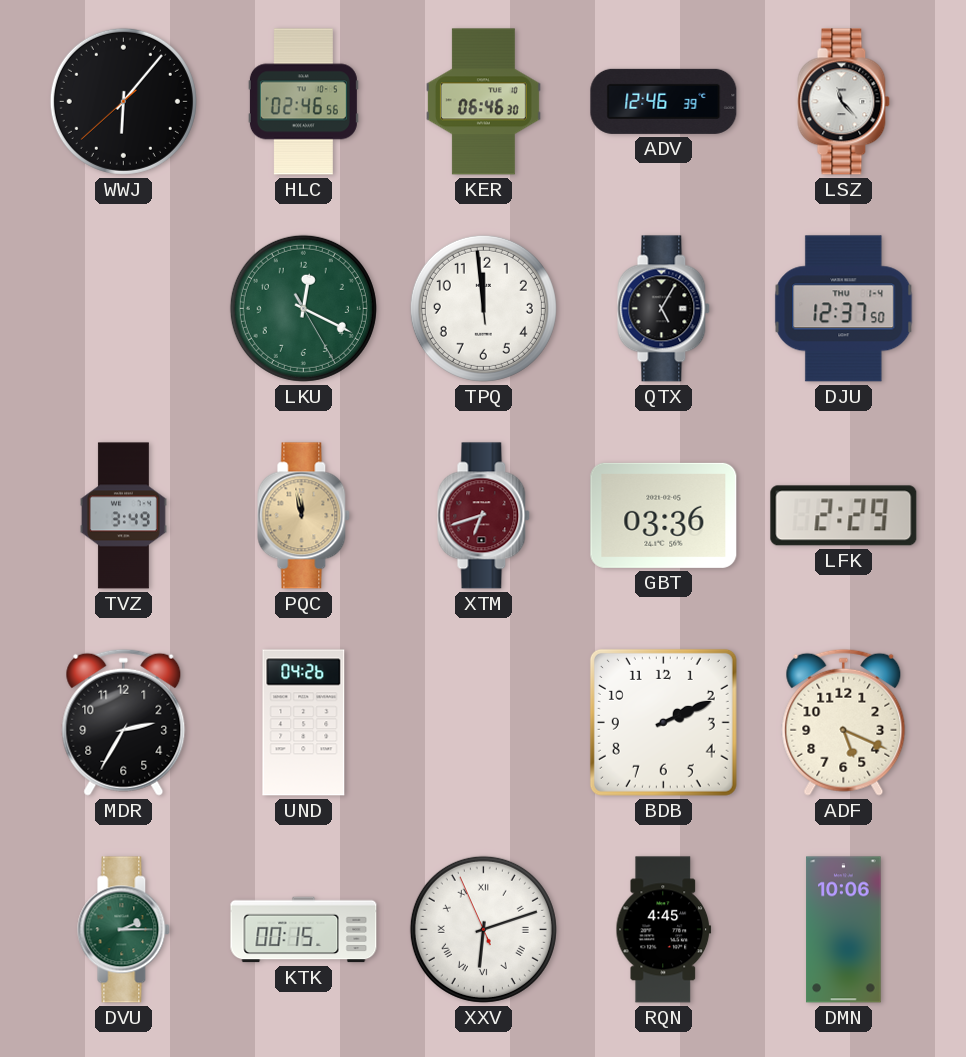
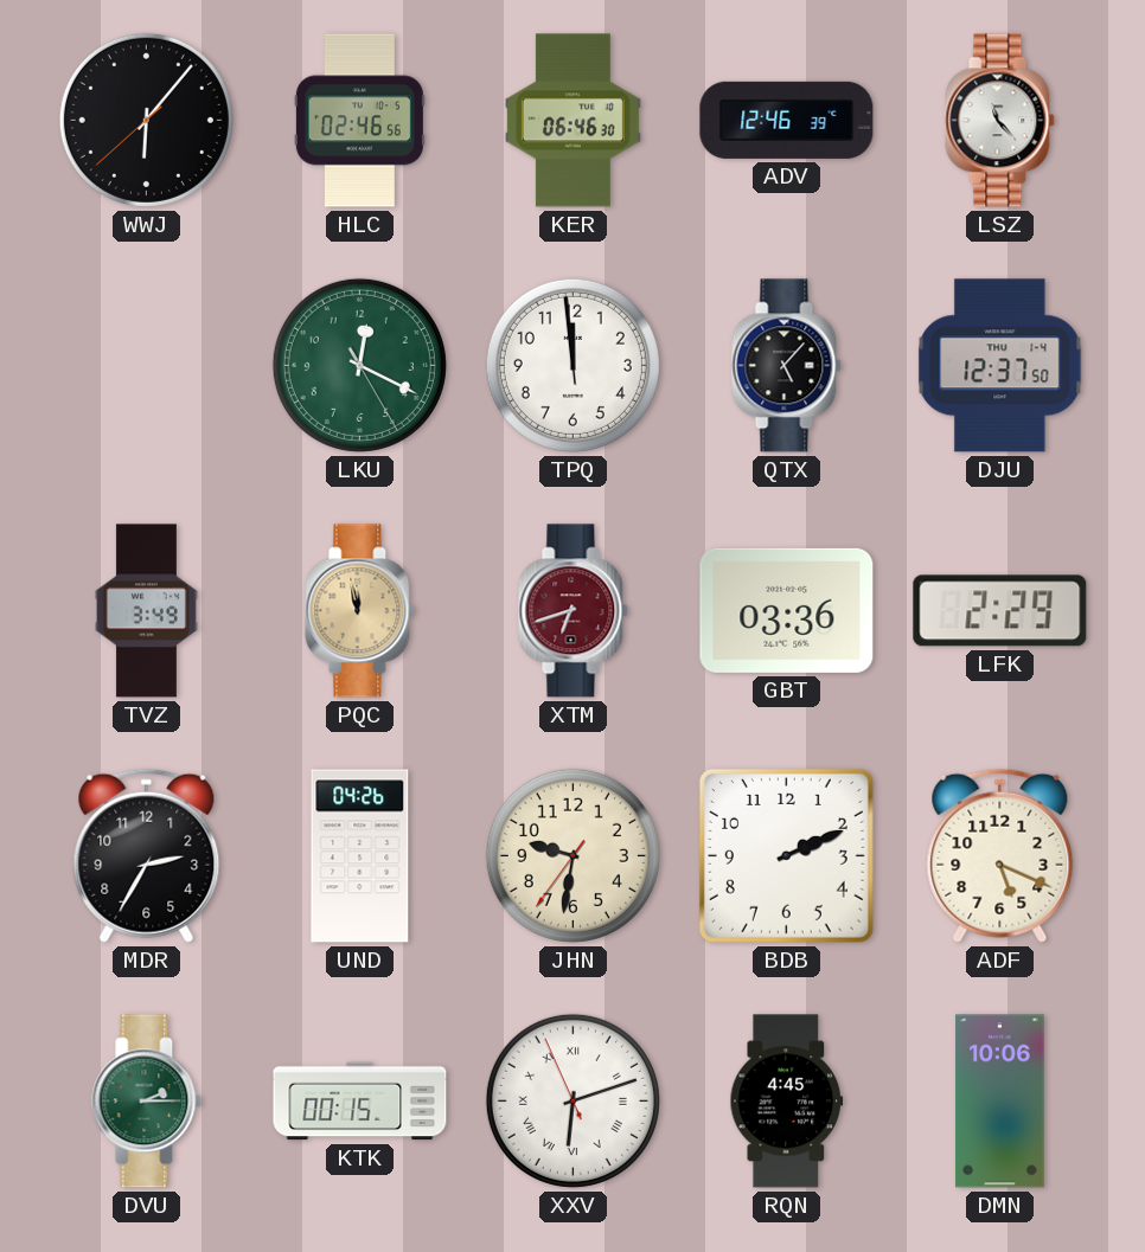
QTX: 5:05 -> 5:07 (787, 366)
JHN: none -> 9:31 (572, 855)
